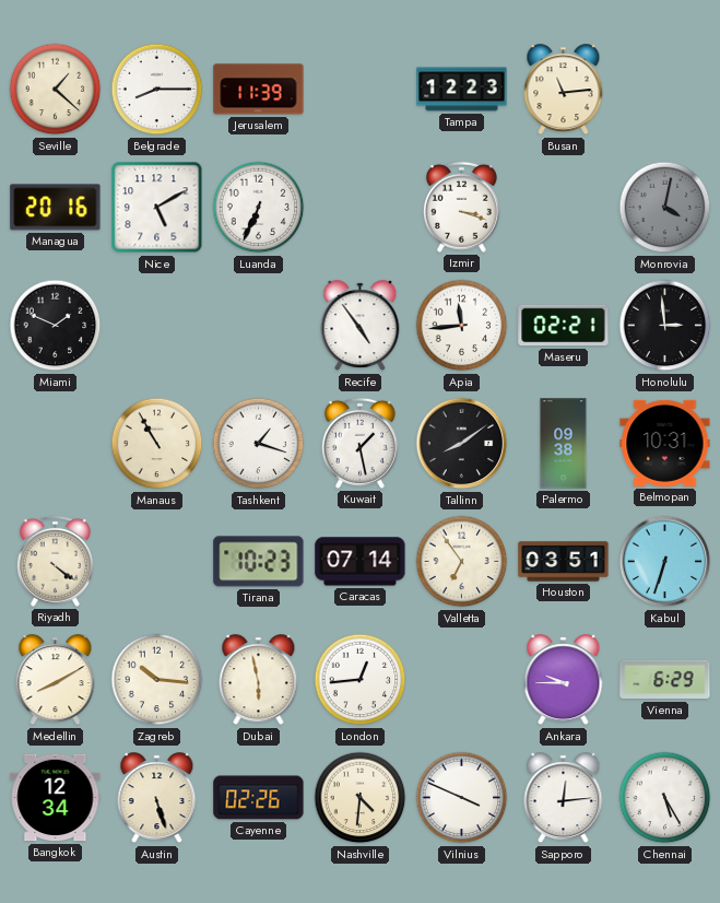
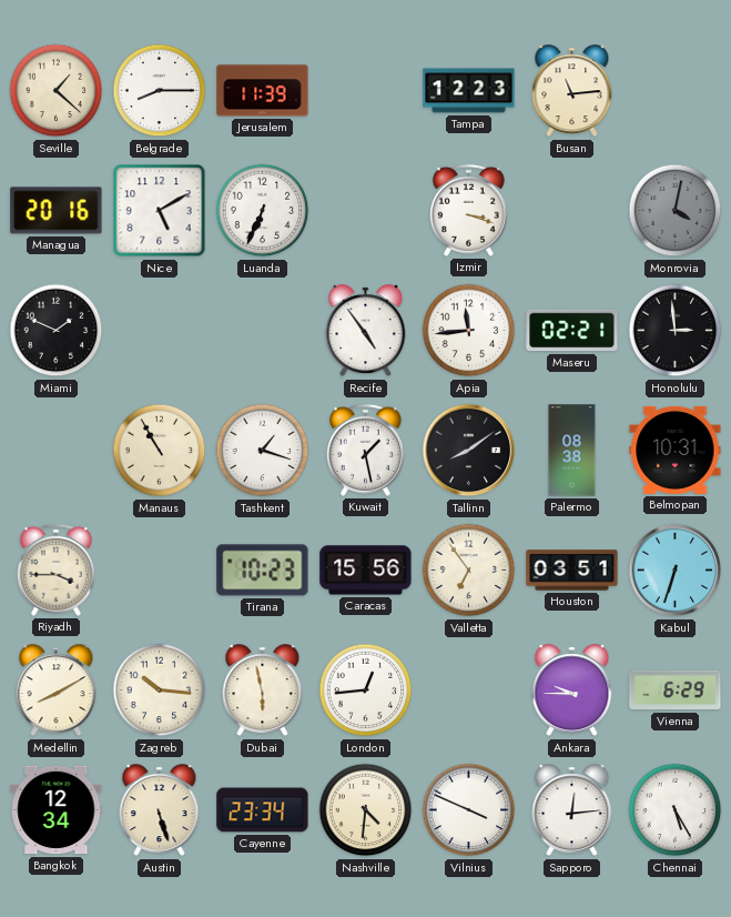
Palermo: 09:38 -> 08:38 (572, 451)
Riyadh: 4:21 -> 3:45 (55, 570)
Caracas: 07:14 -> 15:56 (366, 571)
Cayenne: 02:26 -> 23:34 (263, 810)
